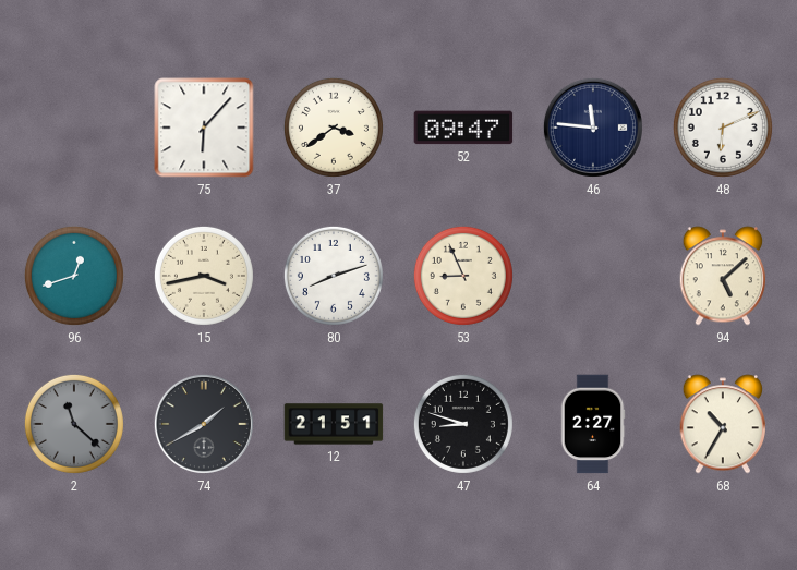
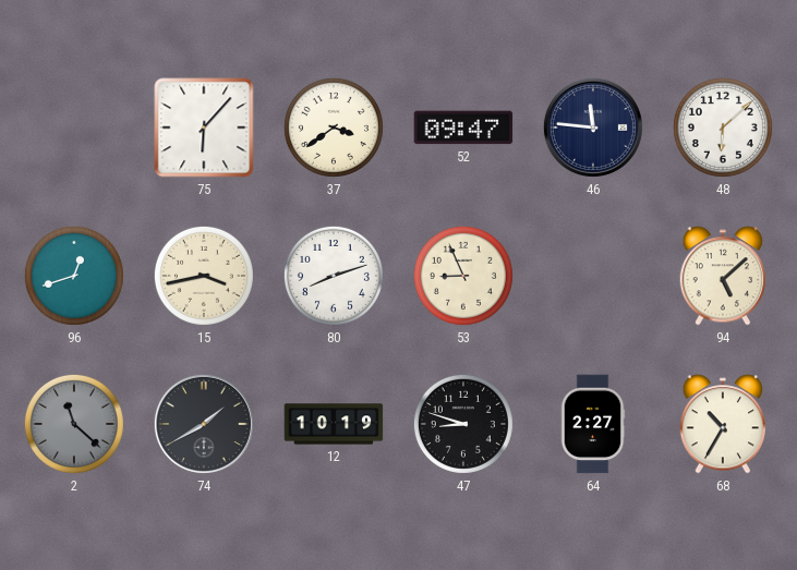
48: 6:11 -> 6:08 (723, 128)
12: 21:51 -> 10:19 (334, 424)
